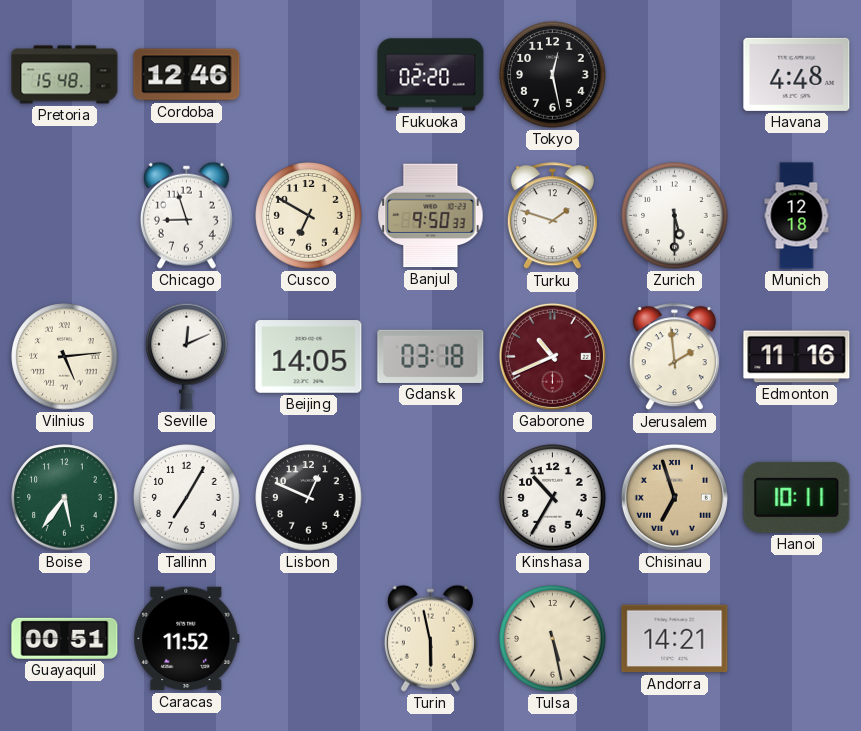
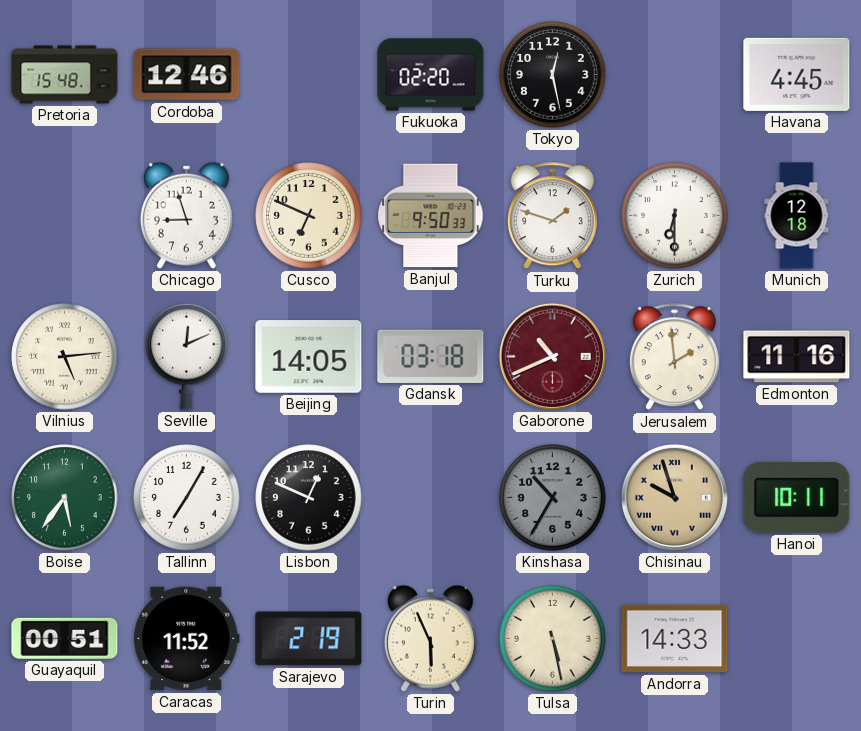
Havana: 4:48 -> 4:45 (797, 74)
Cusco: 6:50 -> 6:49 (309, 216)
Zurich: 5:30 -> 6:30 (675, 216)
Kinshasa dial: white -> grey (553, 498)
Chisinau: 6:57 -> 9:57 (674, 497)
Sarajevo: none -> 2:19 (309, 639)
Turin: 5:58 -> 5:56 (430, 638)
Andorra: 14:21 -> 14:33 (675, 639)
